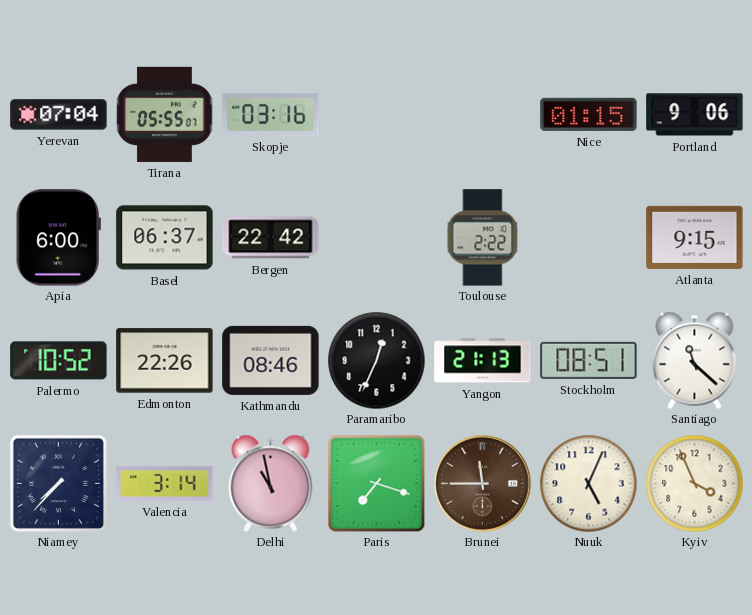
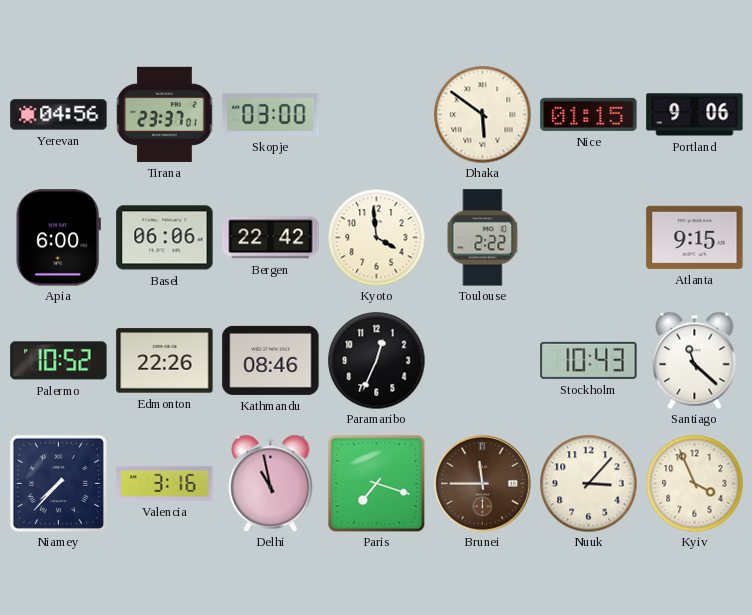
Yerevan: 07:04 -> 04:56 (59, 115)
Tirana: 05:55 -> 23:37 (165, 114)
Skopje: 03:16 -> 03:00 (271, 114)
Dhaka: none -> 5:51 (482, 114)
Basel: 06:37 -> 06:06 (165, 238)
Kyoto: none -> 3:59 (376, 237)
Yangon: 21:13 -> none (483, 361)
Stockholm: 08:51 -> 10:43 (589, 360)
Valencia: 3:14 -> 3:16 (165, 483)
Nuuk: 5:04 -> 3:07 (588, 483)
